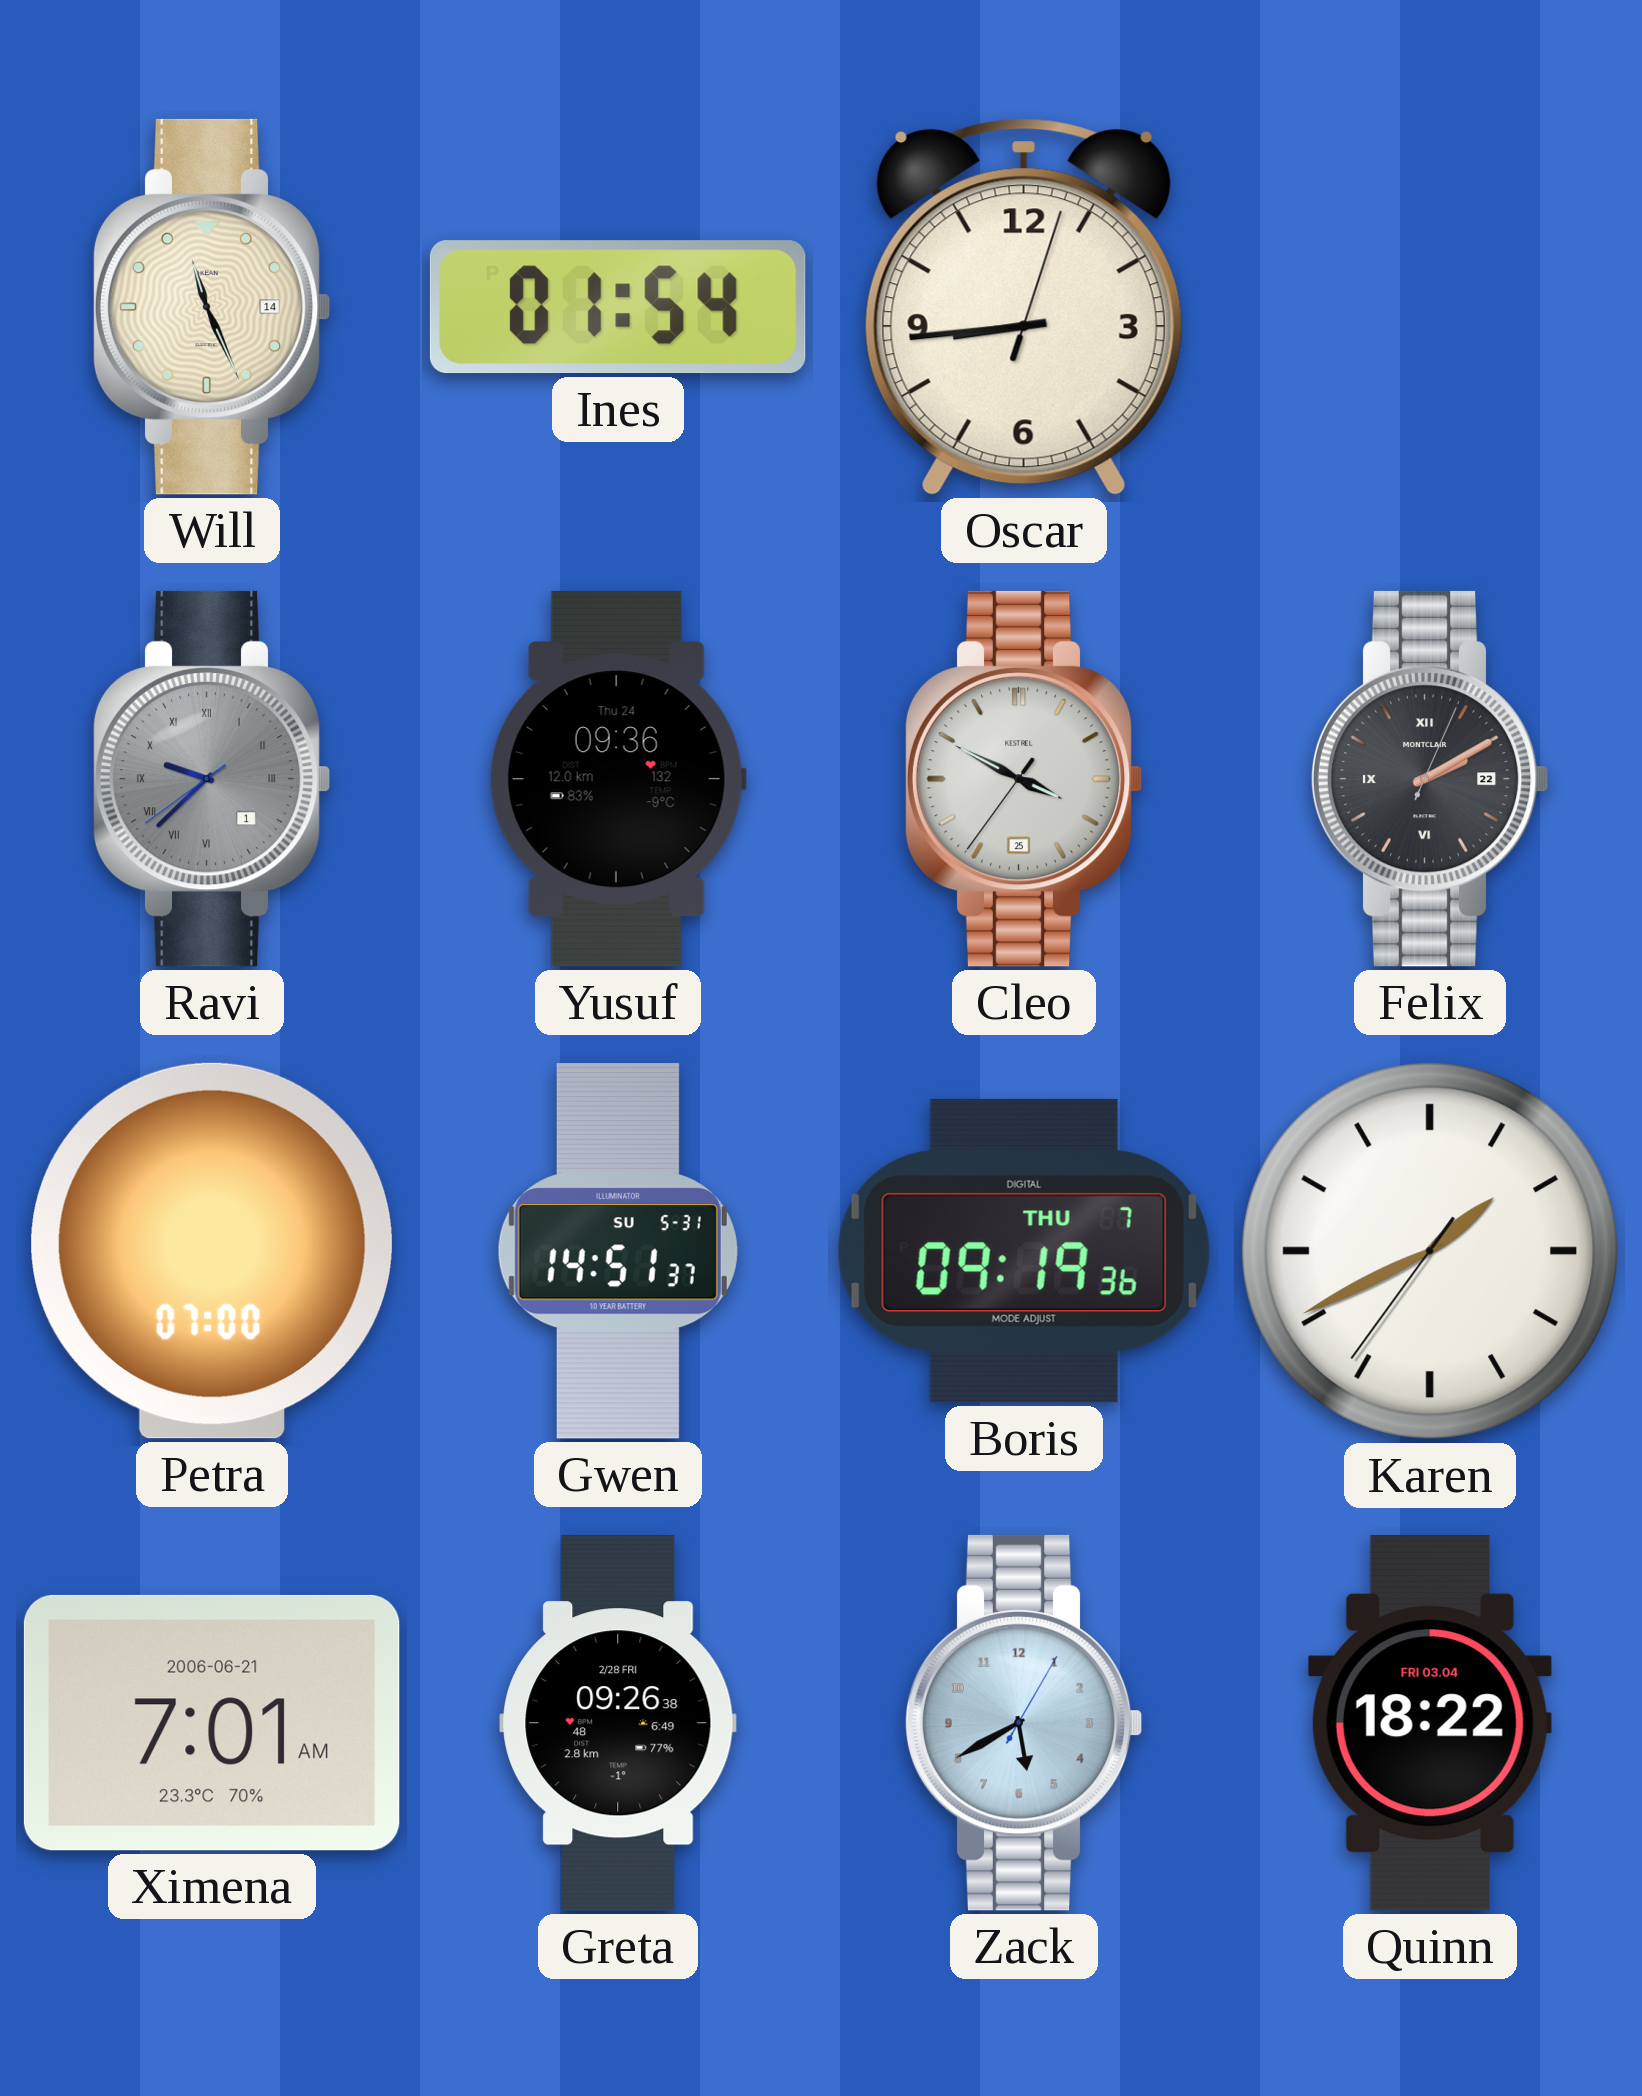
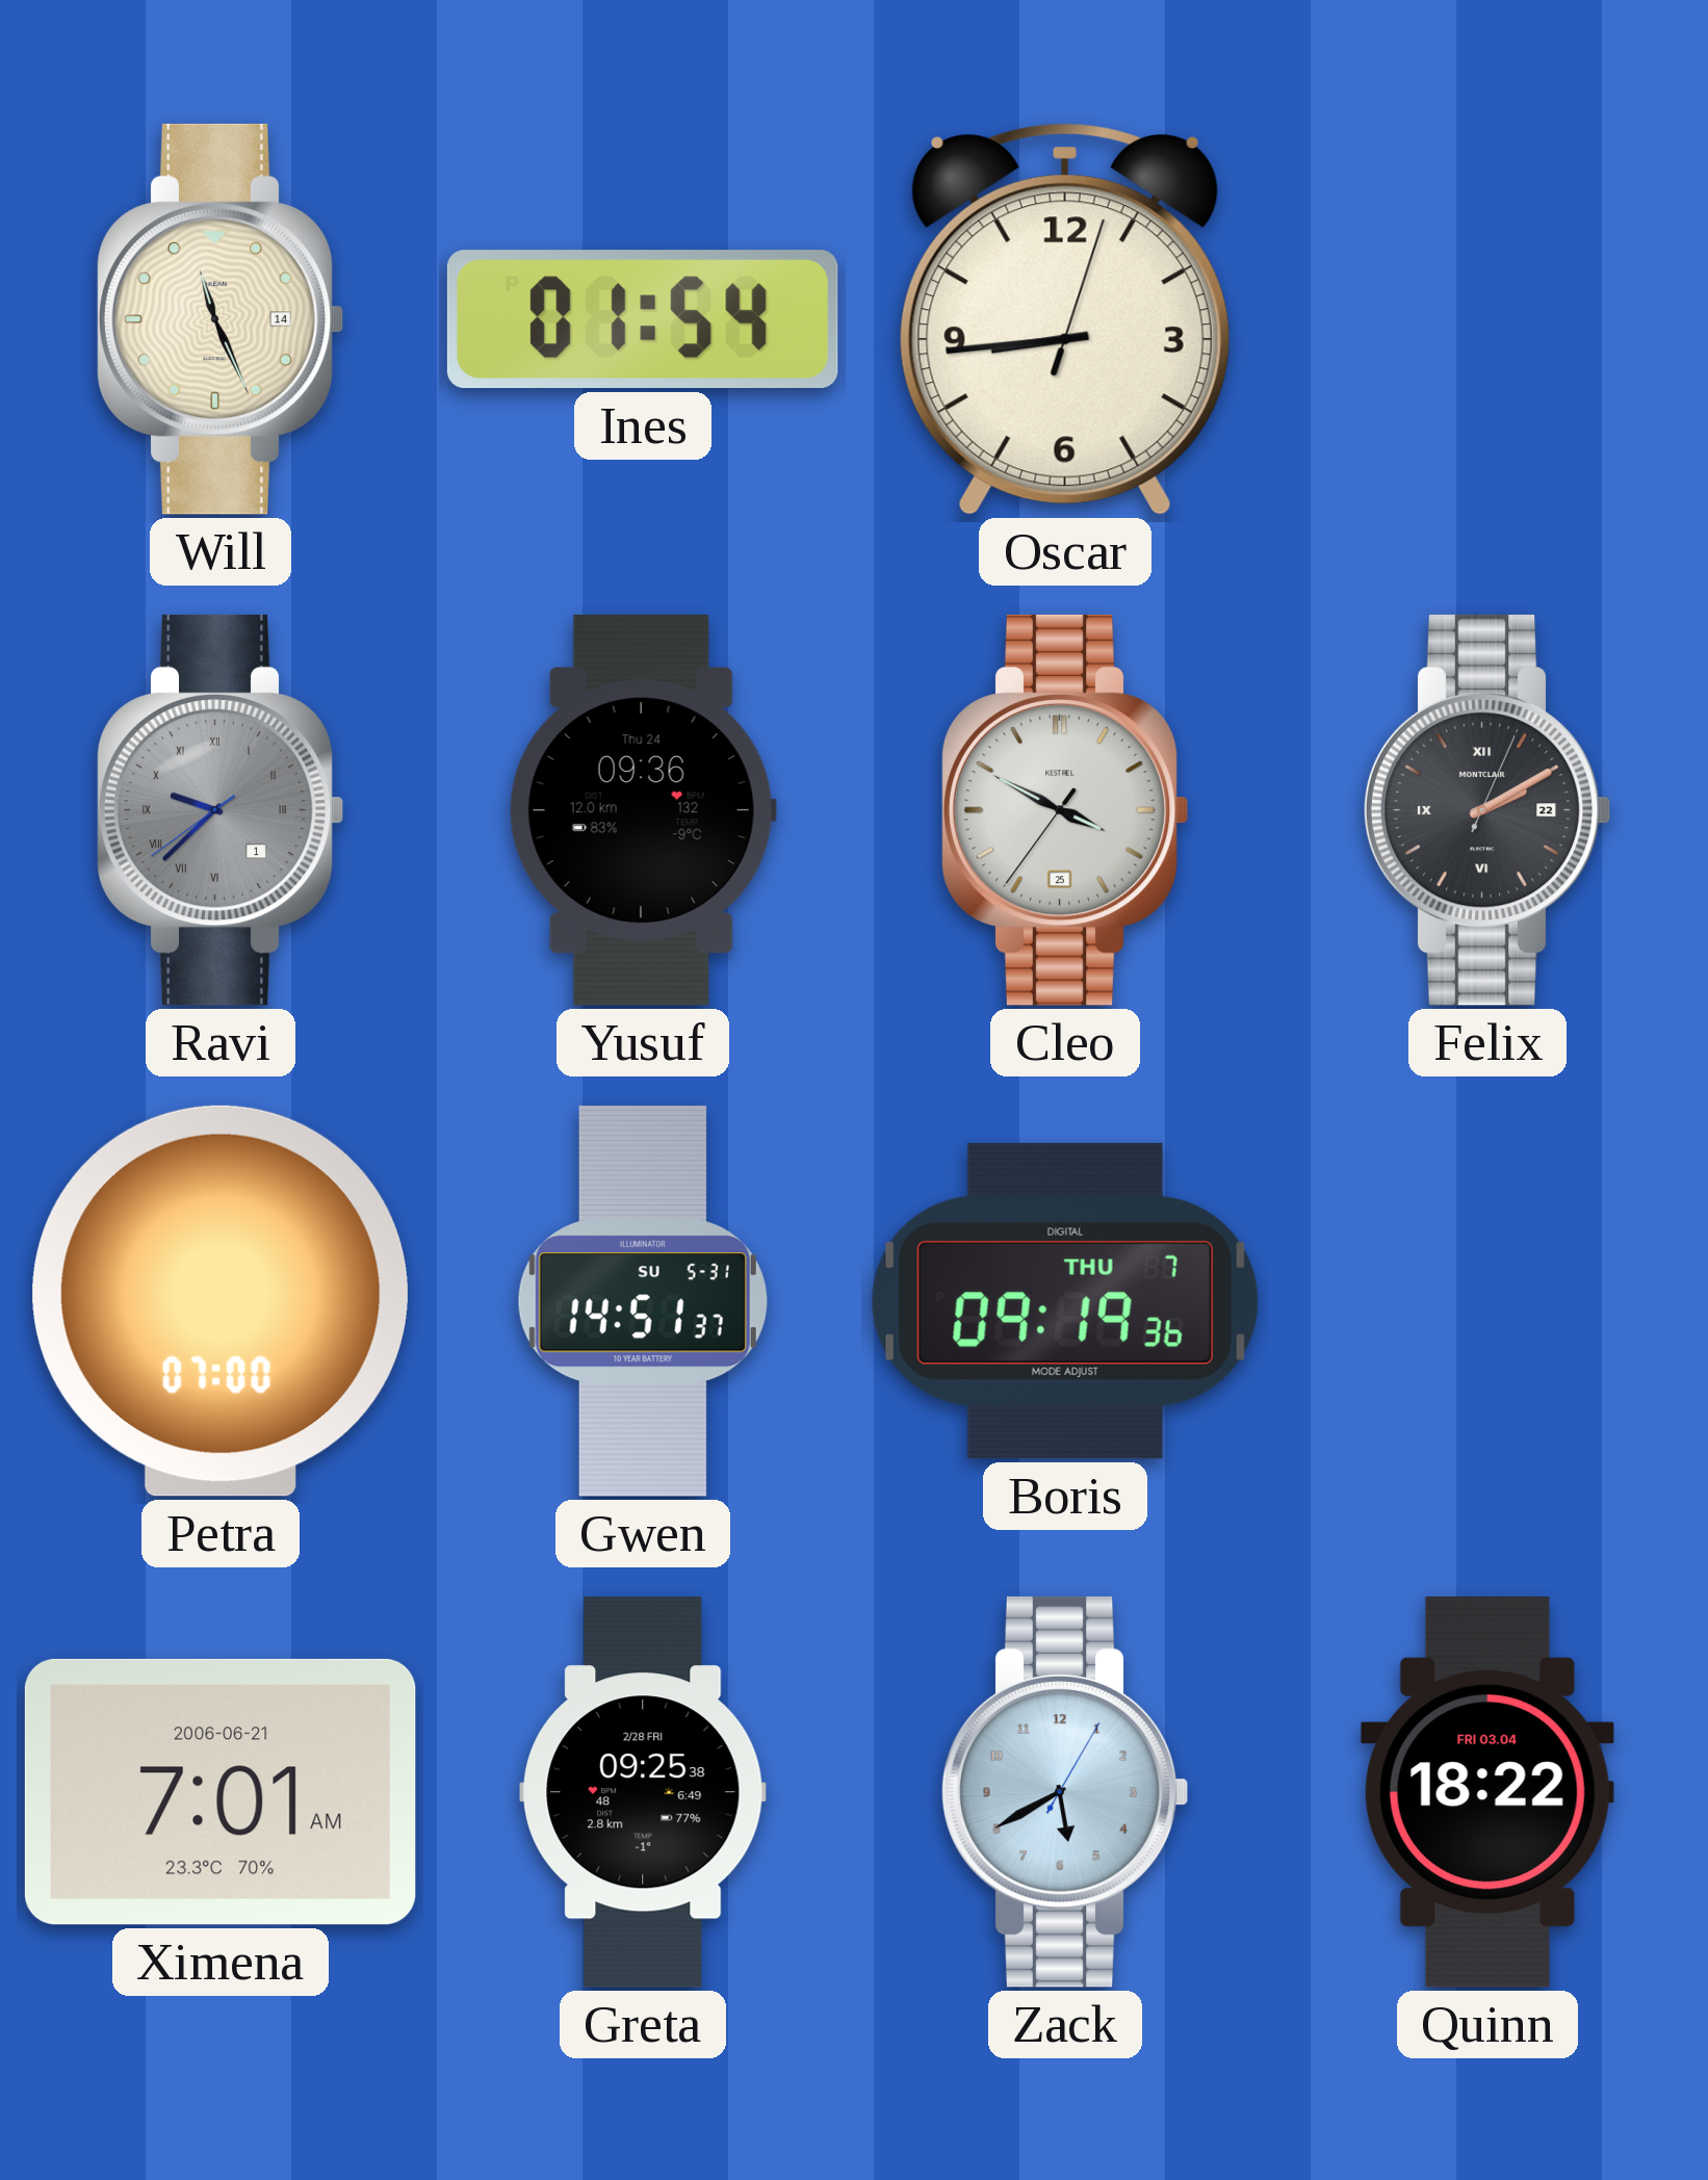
Karen: 1:40 -> none (1430, 1251)
Greta: 09:26 -> 09:25 (643, 1793)
